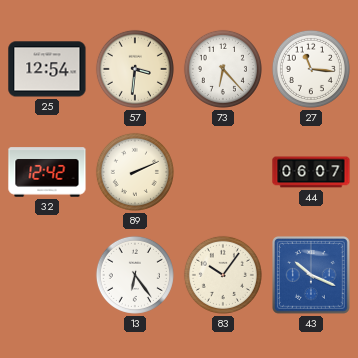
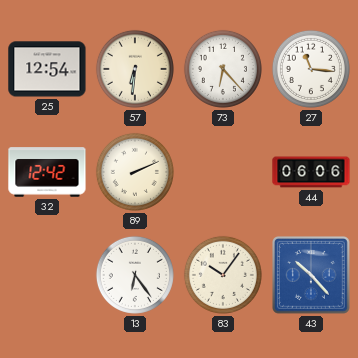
57: 3:31 -> 6:31 (135, 69)
44: 06:07 -> 06:06 (311, 172)
43: 10:19 -> 10:23 (312, 276)
